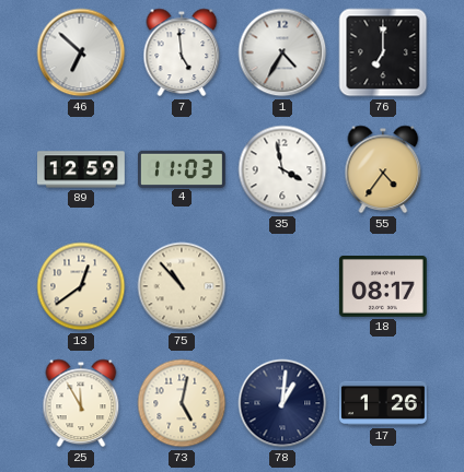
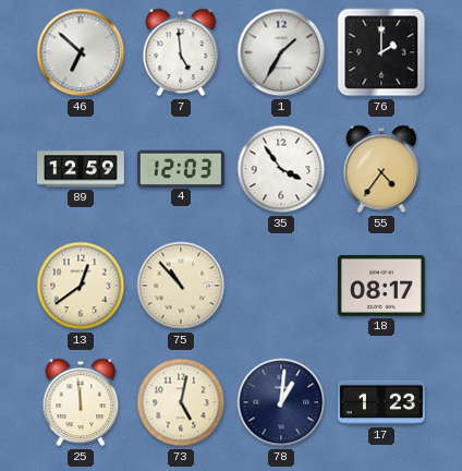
1: 4:35 -> 1:35 (281, 52)
76: 7:00 -> 2:00 (381, 52)
4: 11:03 -> 12:03 (182, 168)
35: 3:58 -> 3:54 (281, 169)
25: 11:55 -> 11:59 (81, 402)
17: 1:26 -> 1:23 (382, 402)
